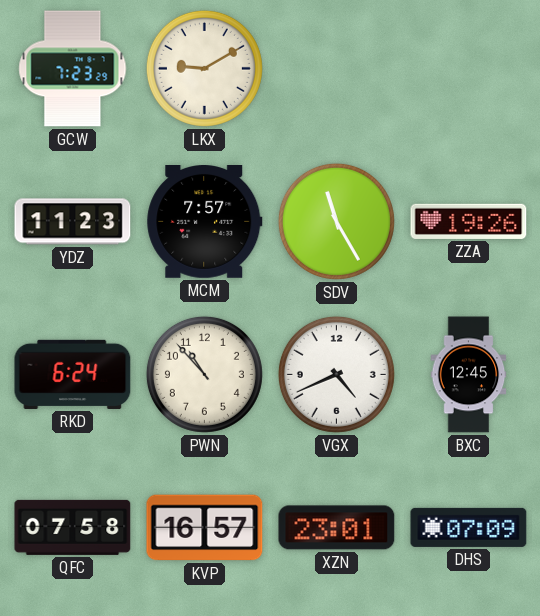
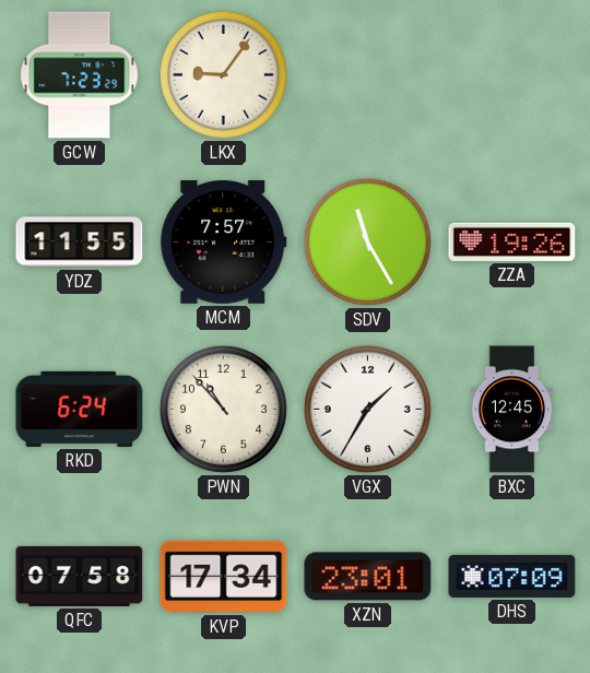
LKX: 9:10 -> 9:06 (223, 74)
YDZ: 11:23 -> 11:55 (80, 243)
VGX: 4:41 -> 1:35 (367, 409)
KVP: 16:57 -> 17:34 (224, 577)
